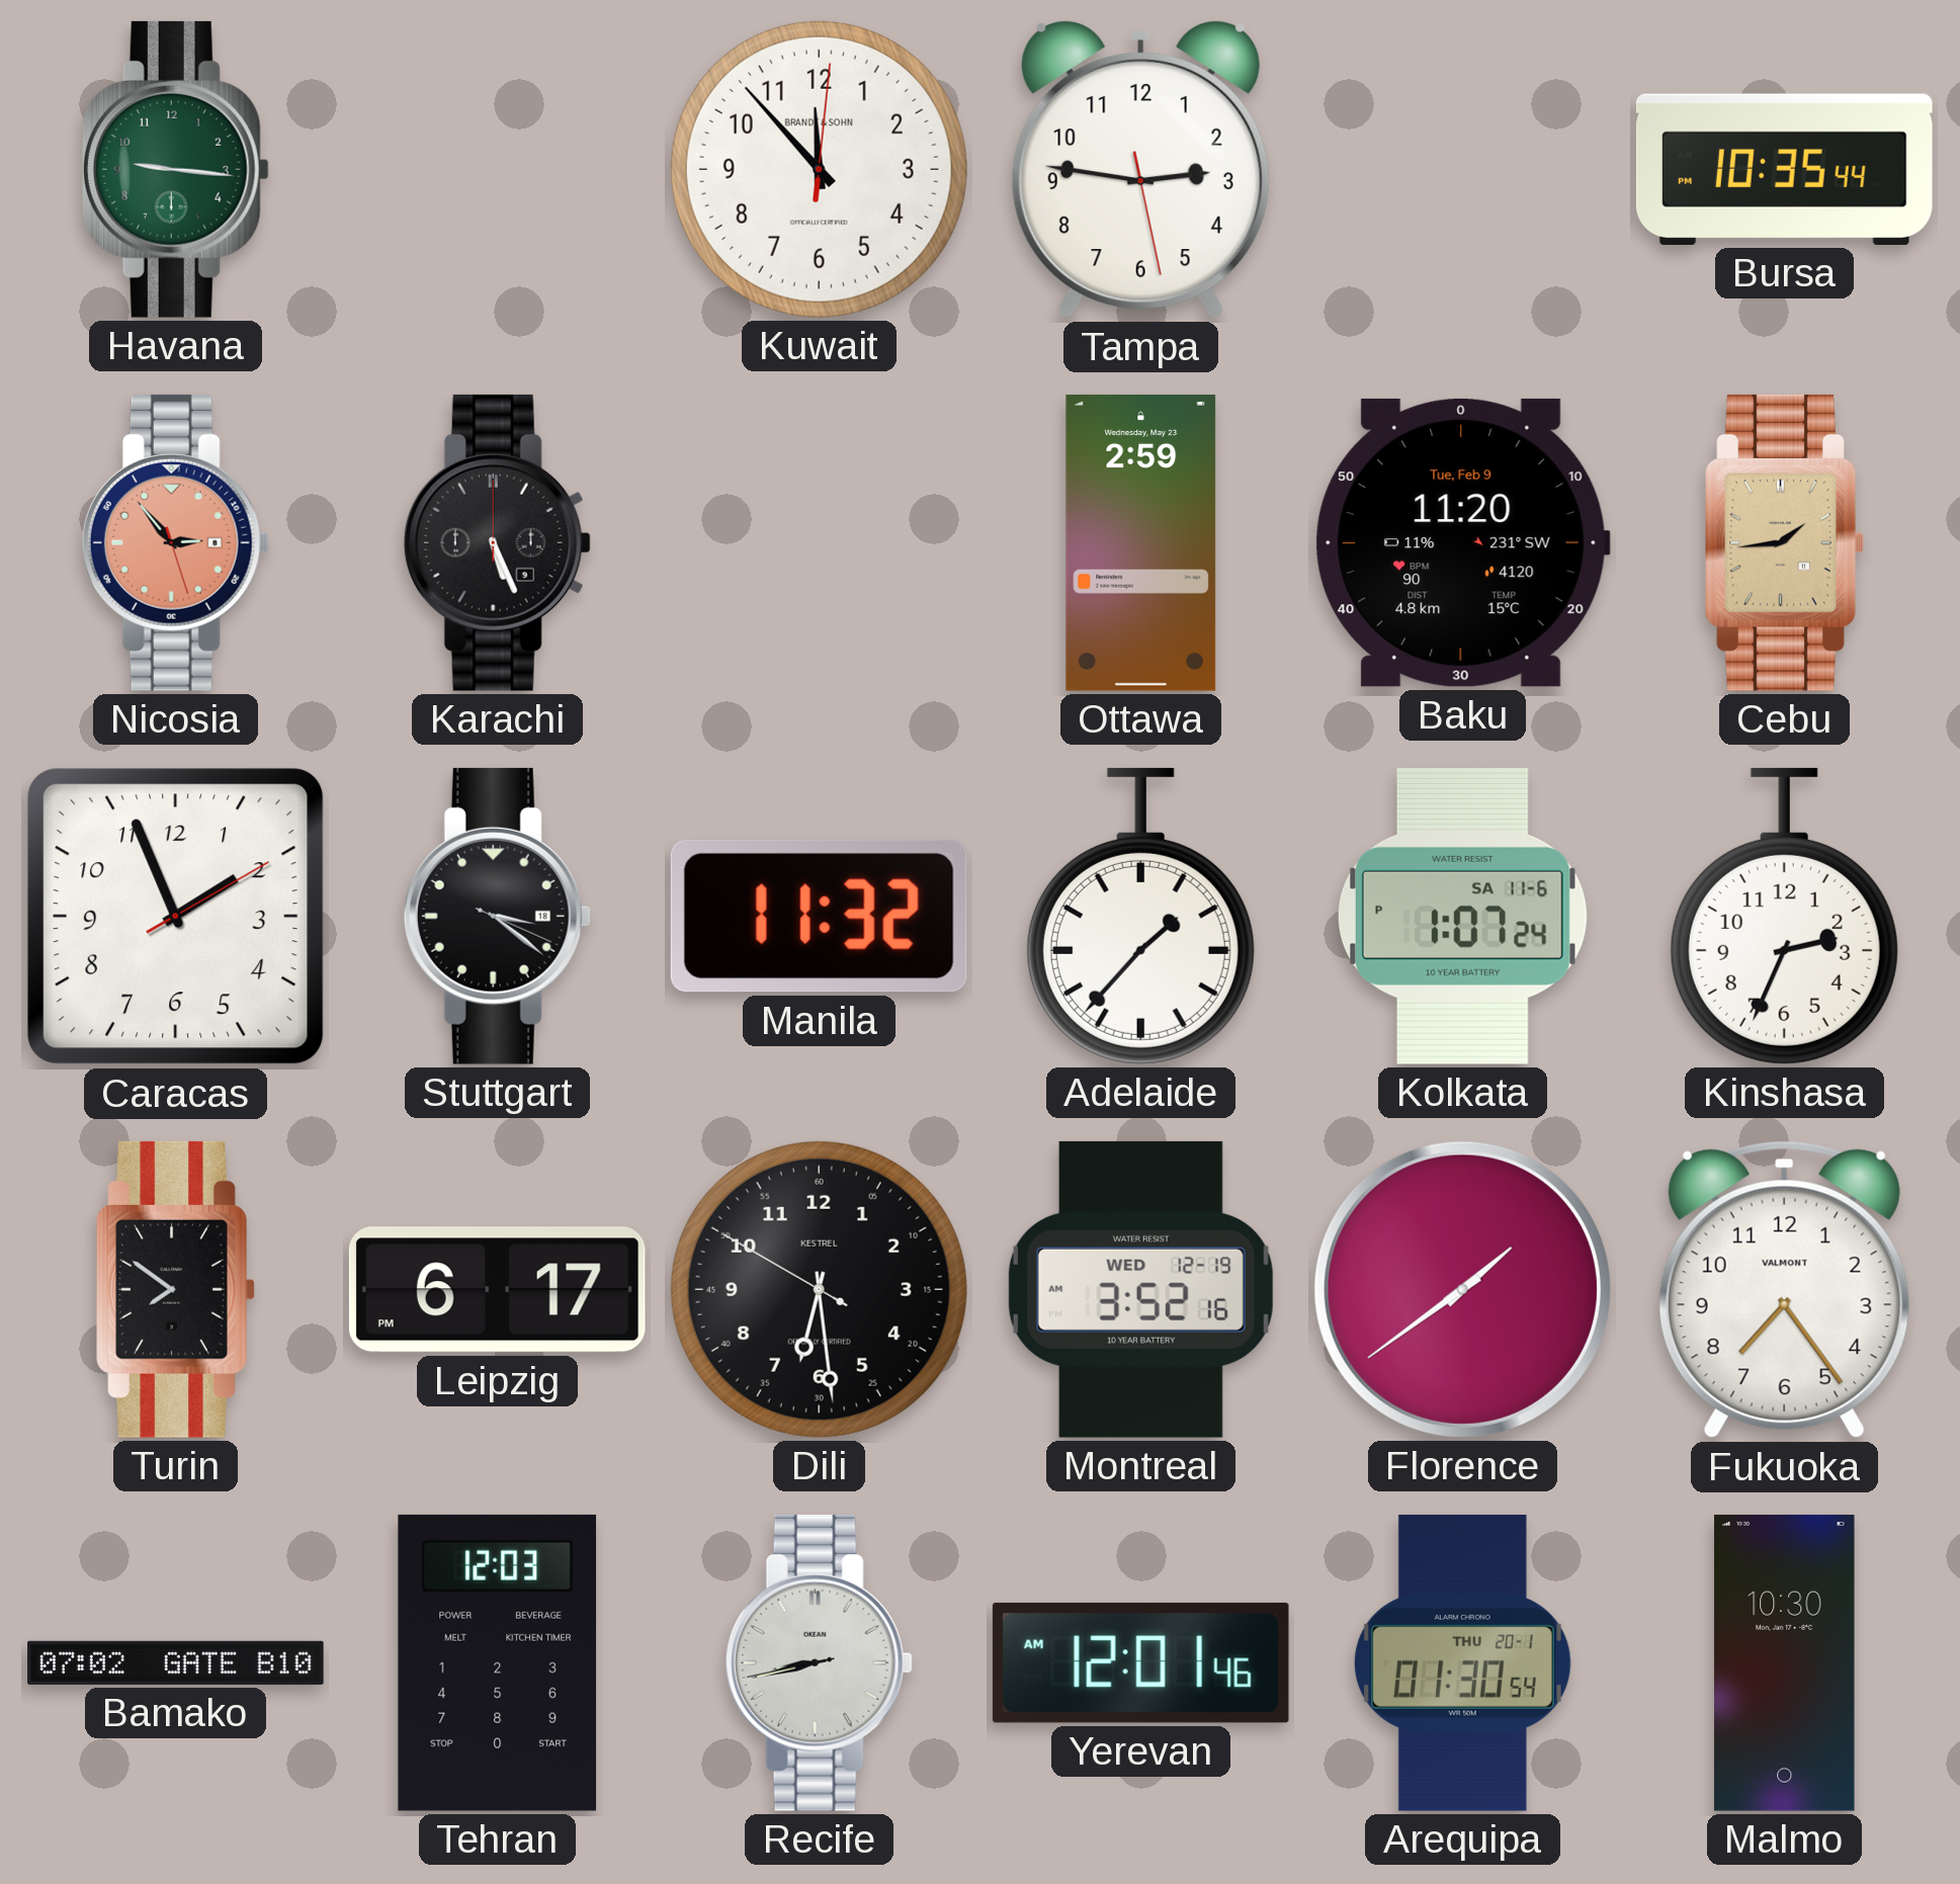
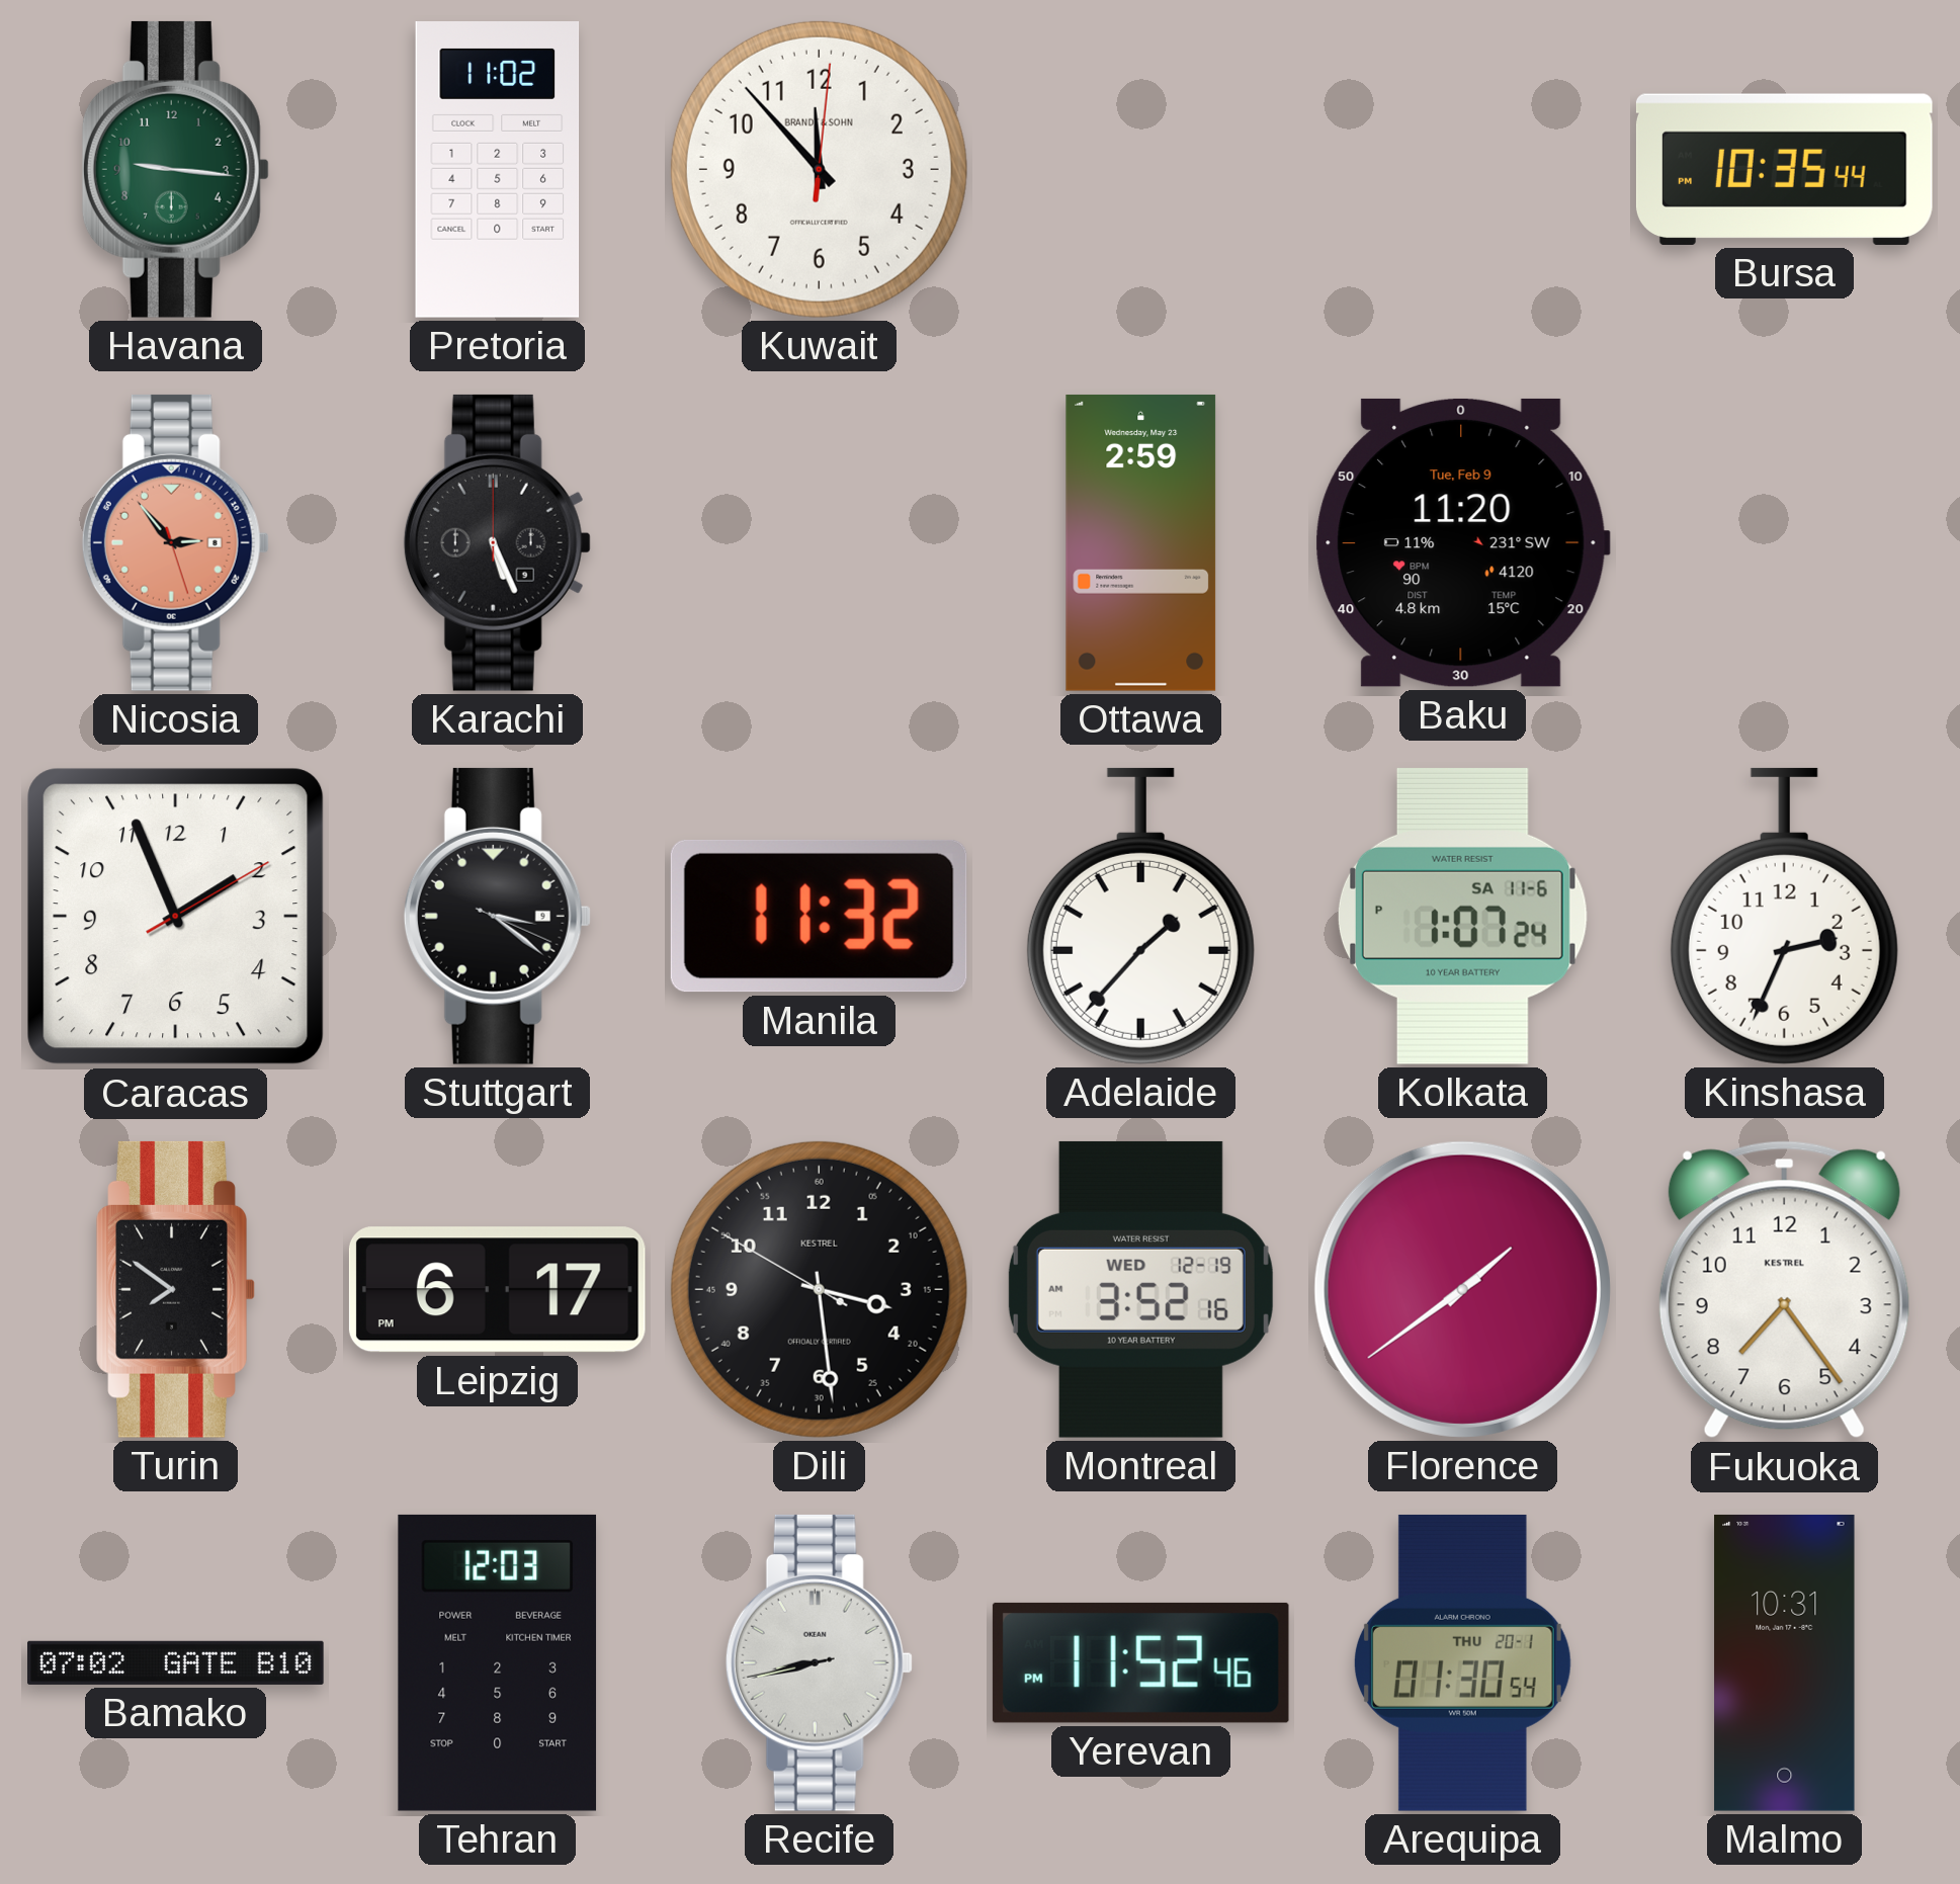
Pretoria: none -> 11:02 (498, 170)
Tampa: 2:46 -> none (1140, 169)
Cebu: 1:44 -> none (1785, 542)
Stuttgart date: 18 -> 9 (497, 916)
Dili: 6:28 -> 3:28 (819, 1289)
Fukuoka brand: VALMONT -> KESTREL (1784, 1290)
Yerevan: 12:01 -> 11:52 (1140, 1662)
Malmo: 10:30 -> 10:31 (1785, 1662)
